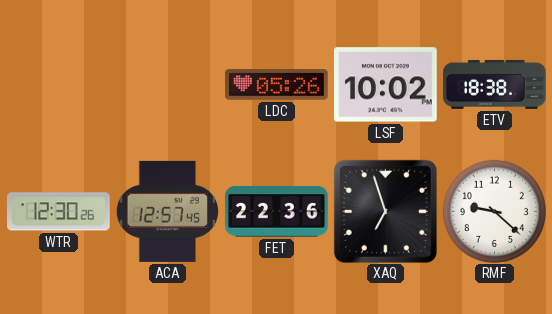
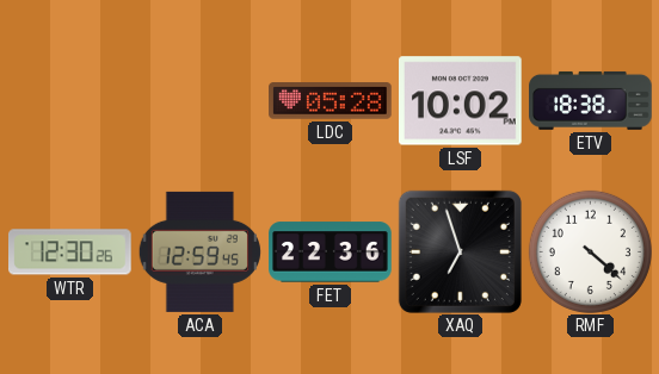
LDC: 05:26 -> 05:28 (331, 101)
ACA: 12:57 -> 12:59 (199, 251)
RMF: 9:22 -> 4:22 (590, 251)
